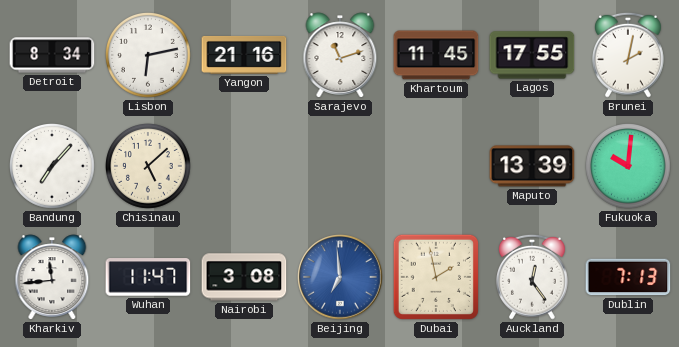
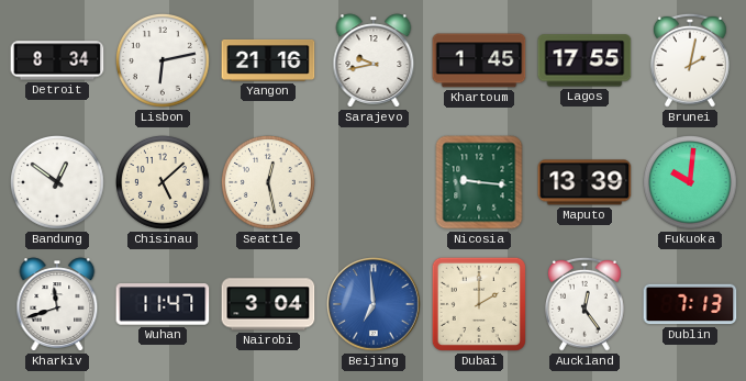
Sarajevo: 11:12 -> 9:43 (374, 60)
Khartoum: 11:45 -> 1:45 (479, 60)
Bandung: 7:07 -> 12:51 (58, 183)
Seattle: none -> 12:28 (269, 183)
Nicosia: none -> 9:16 (479, 182)
Kharkiv: 11:44 -> 11:42 (57, 304)
Nairobi: 3:08 -> 3:04 (268, 304)
Dubai: 1:58 -> 2:00 (479, 304)
